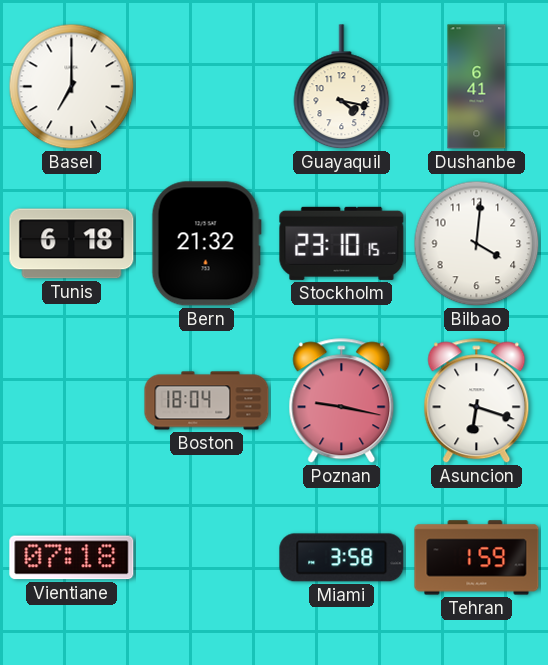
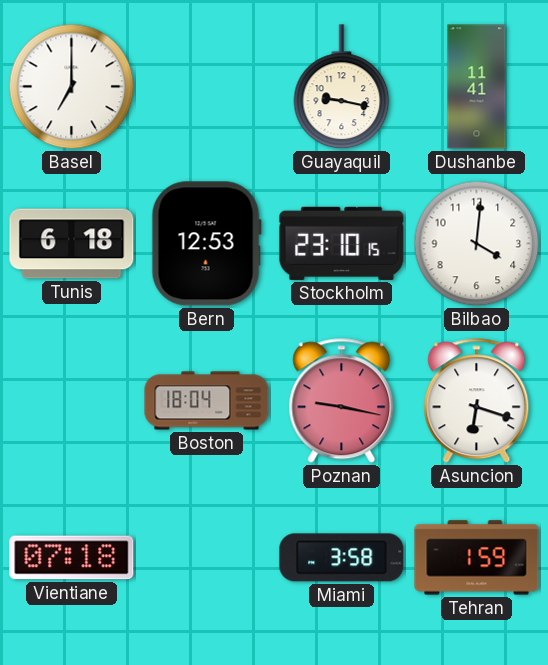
Guayaquil: 4:17 -> 9:17 (342, 87)
Dushanbe: 6:41 -> 11:41 (477, 87)
Bern: 21:32 -> 12:53 (206, 244)
